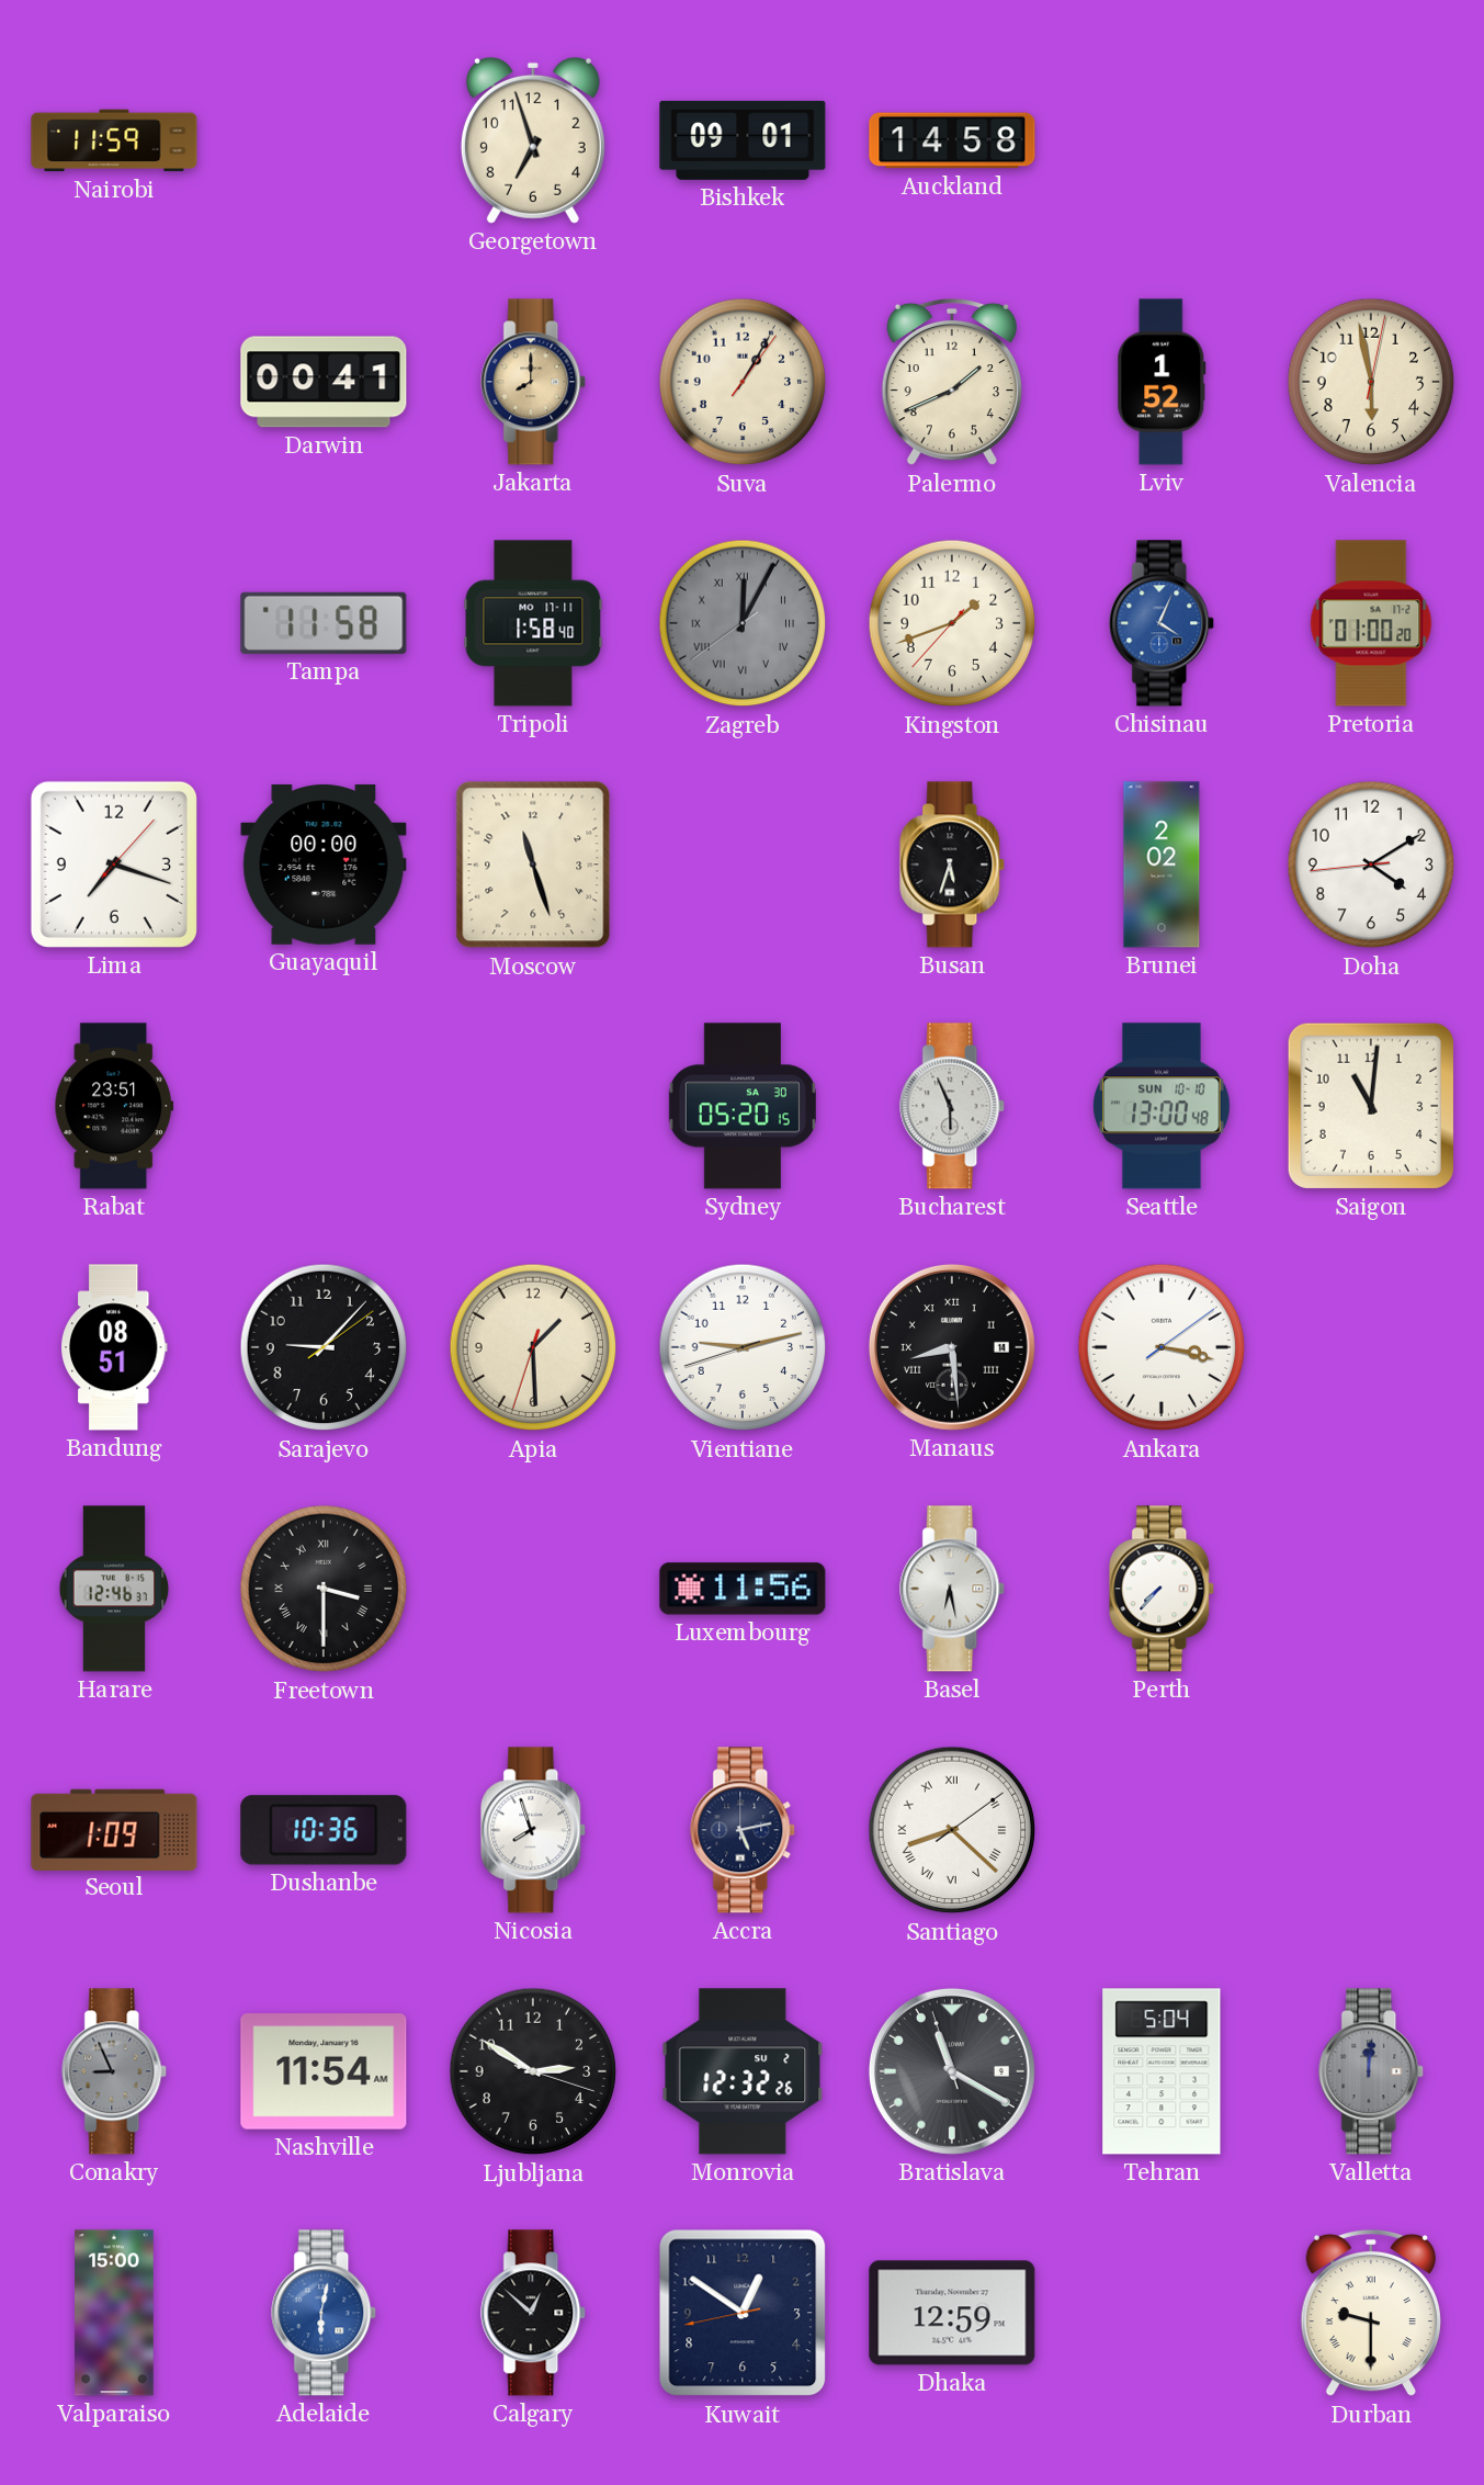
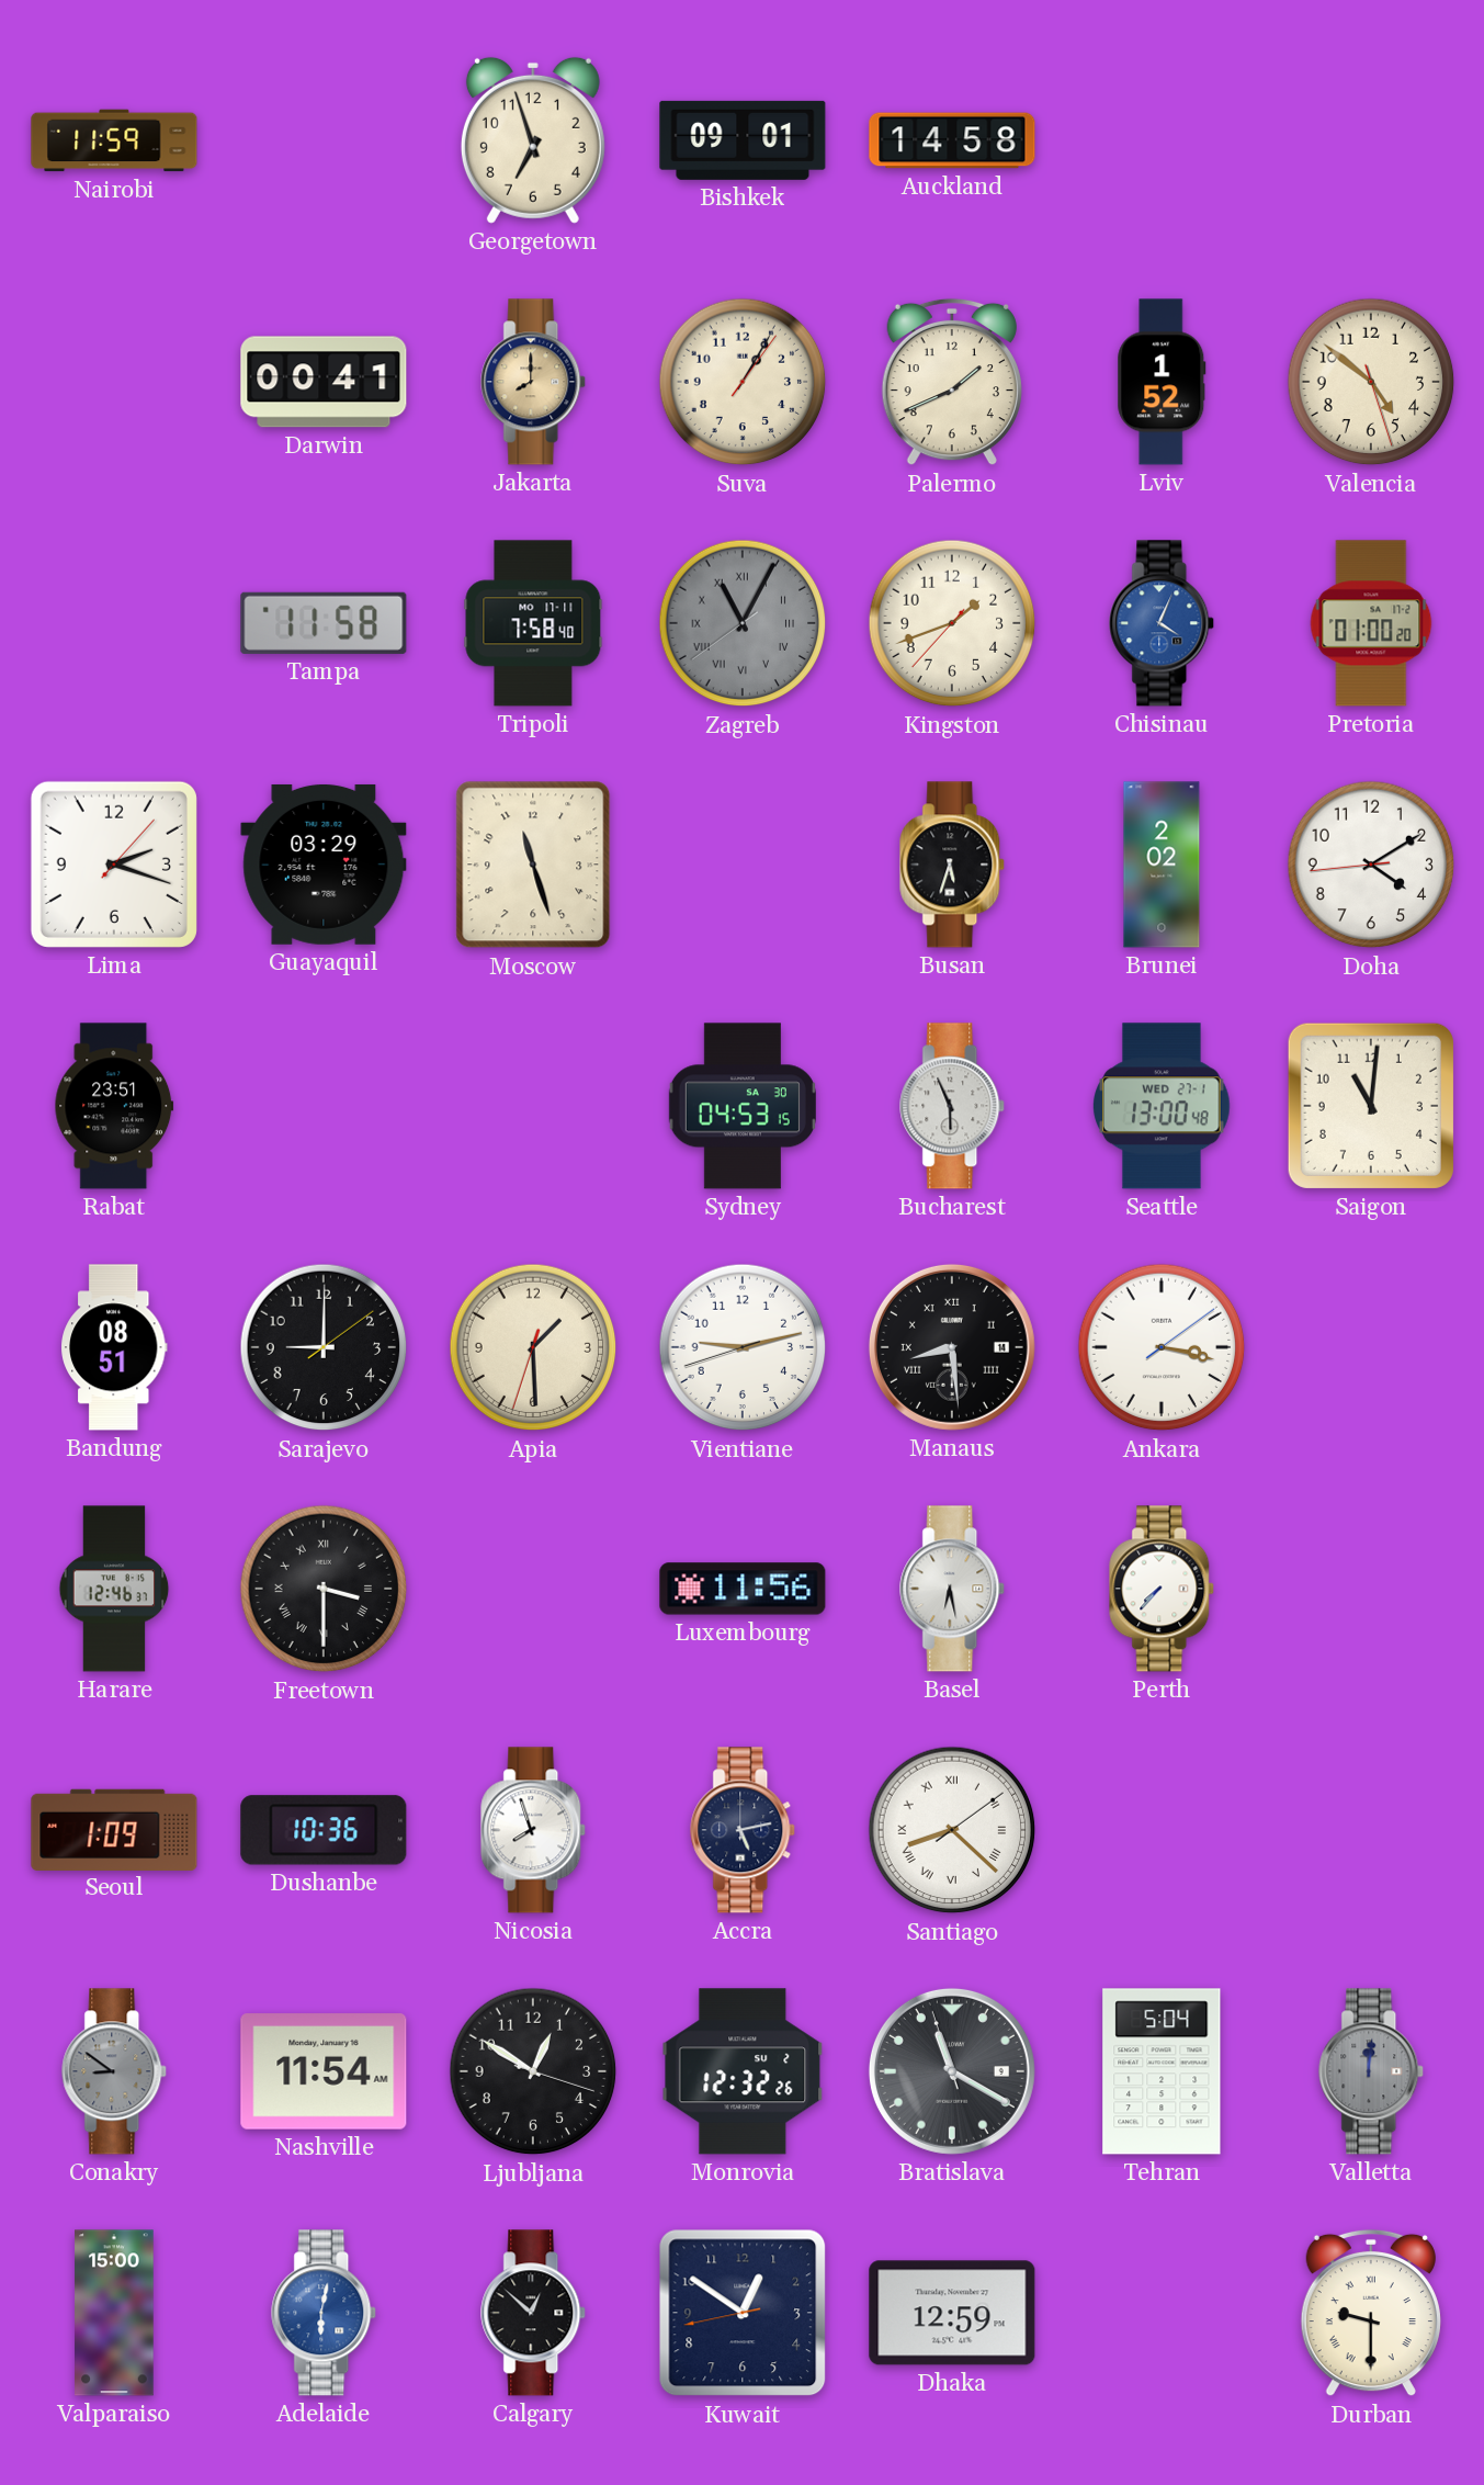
Valencia: 5:58 -> 4:51 (1371, 382)
Tripoli: 1:58 -> 7:58 (533, 623)
Zagreb: 12:04 -> 11:04 (743, 623)
Lima: 7:18 -> 2:18 (114, 865)
Guayaquil: 00:00 -> 03:29 (324, 865)
Sydney: 05:20 -> 04:53 (743, 1106)
Seattle date: SUN 10-10 -> WED 27-1 (1163, 1106)
Sarajevo: 9:07 -> 9:00 (324, 1347)
Conakry: 8:56 -> 8:51 (115, 2071)
Ljubljana: 2:50 -> 12:50 (533, 2071)
